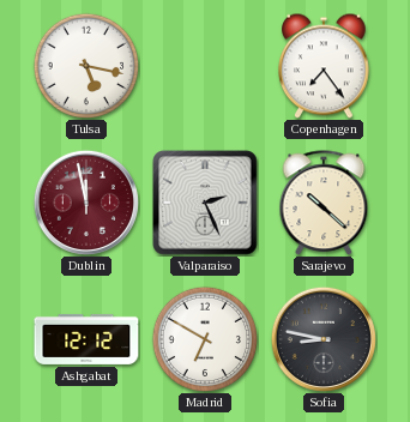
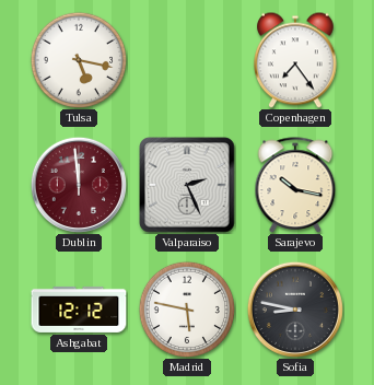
Dublin: 11:58 -> 11:59 (79, 185)
Sarajevo: 10:22 -> 10:17 (295, 185)
Madrid: 6:50 -> 5:47 (186, 308)
